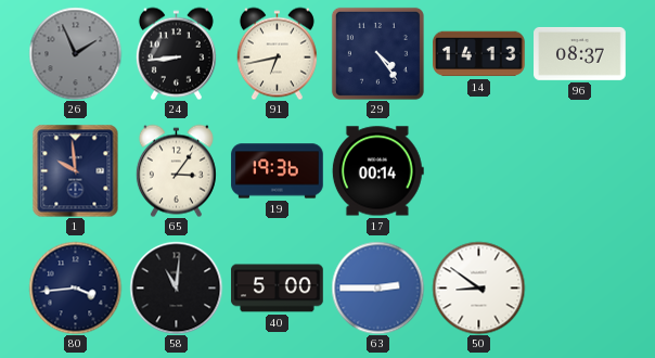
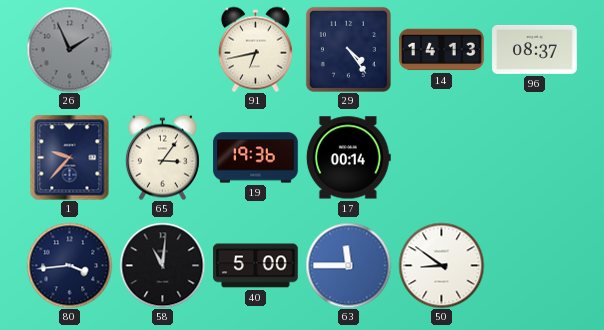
24: 8:44 -> none (176, 53)
1: 9:59 -> 9:37 (70, 157)
63: 2:45 -> 11:45 (348, 265)
